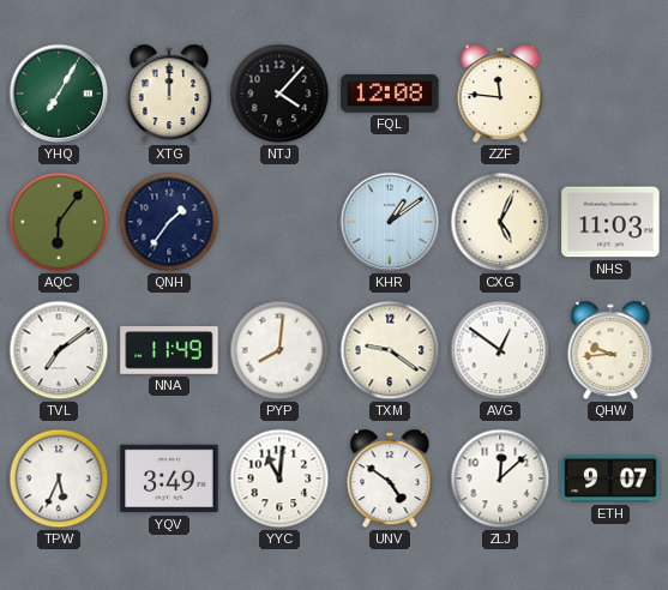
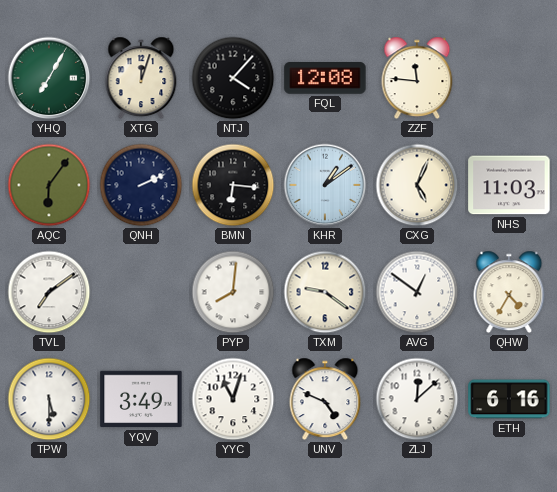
XTG: 12:00 -> 12:03 (141, 78)
QNH: 1:36 -> 2:11 (141, 185)
BMN: none -> 6:16 (233, 185)
NNA: 11:49 -> none (169, 350)
QHW: 9:44 -> 4:35 (509, 292)
TPW: 5:34 -> 5:30 (49, 399)
YYC: 11:01 -> 11:03 (233, 399)
UNV: 4:51 -> 4:49 (325, 399)
ETH: 9:07 -> 6:16 (509, 399)
